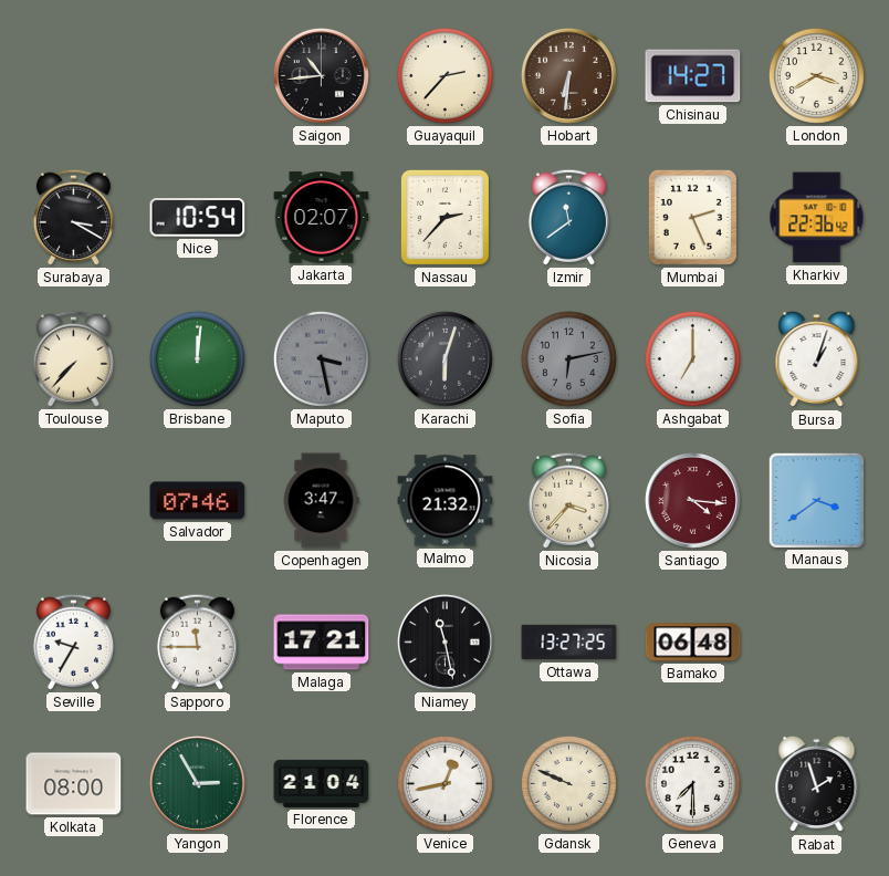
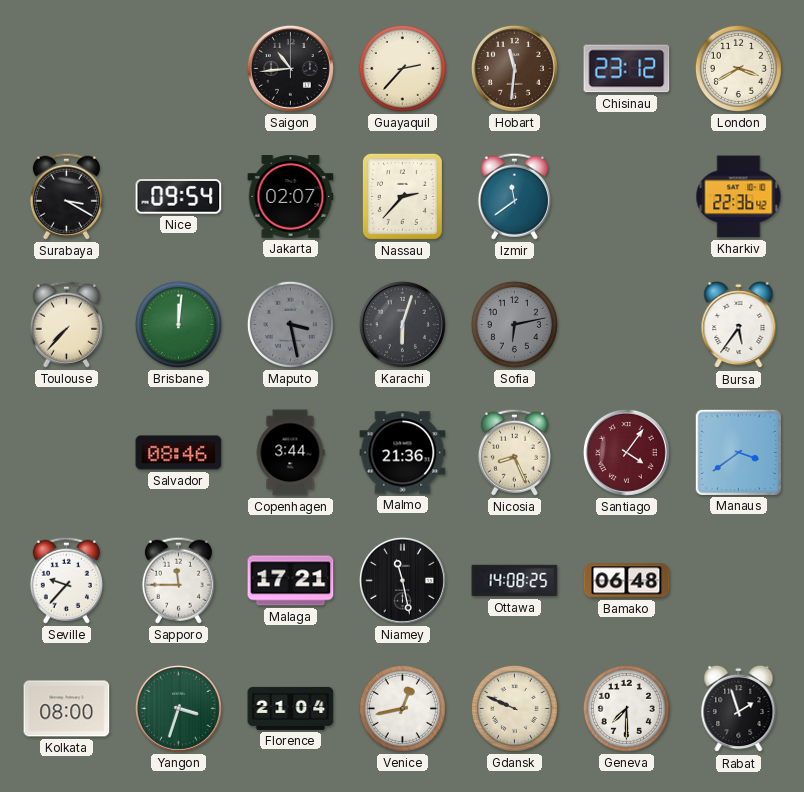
Hobart: 6:31 -> 11:31 (514, 68)
Chisinau: 14:27 -> 23:12 (627, 69)
Nice: 10:54 -> 09:54 (179, 197)
Mumbai: 2:26 -> none (692, 217)
Ashgabat: 7:00 -> none (692, 358)
Bursa: 1:03 -> 5:36 (739, 325)
Salvador: 07:46 -> 08:46 (179, 453)
Copenhagen: 3:47 -> 3:44 (290, 453)
Malmo: 21:32 -> 21:36 (403, 453)
Nicosia: 3:37 -> 8:26 (514, 452)
Santiago: 4:16 -> 4:06 (626, 452)
Seville: 9:35 -> 9:37 (66, 580)
Ottawa: 13:27 -> 14:08 (515, 581)
Yangon: 2:55 -> 3:33 (178, 708)
